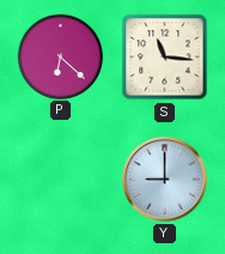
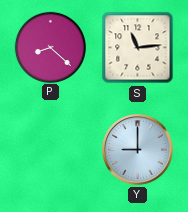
P: 6:22 -> 8:22 (50, 47)
S: 11:16 -> 11:14 (138, 48)
